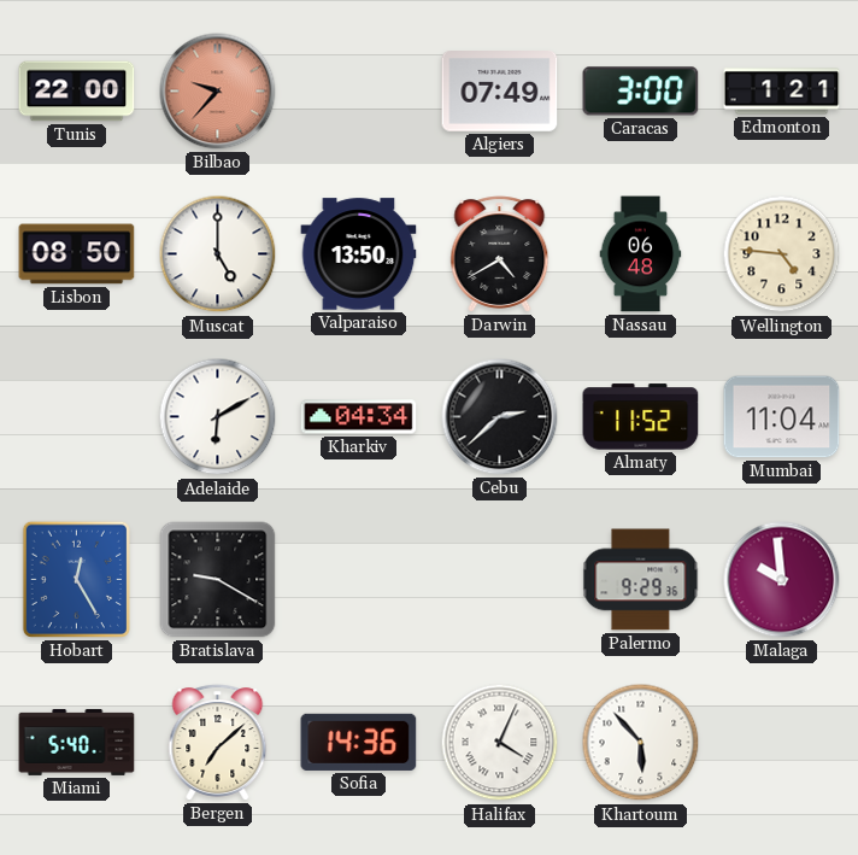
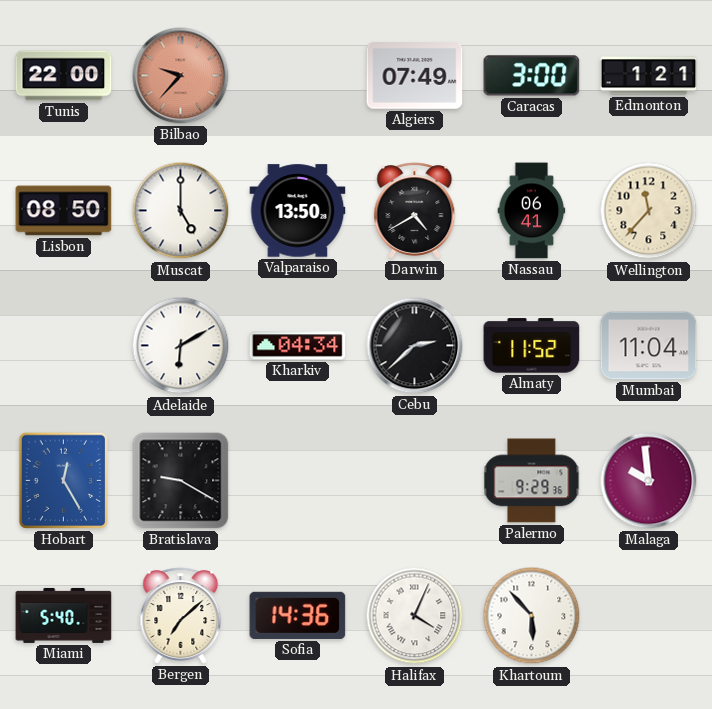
Nassau: 06:48 -> 06:41 (532, 211)
Wellington: 4:46 -> 11:37 (649, 211)
